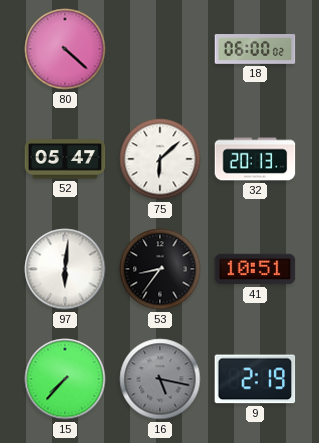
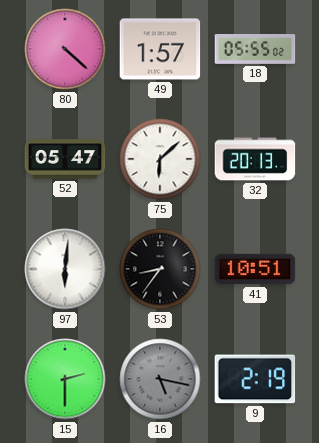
49: none -> 1:57 (160, 49)
18: 06:00 -> 05:55 (255, 50)
15: 7:37 -> 2:30 (65, 379)
